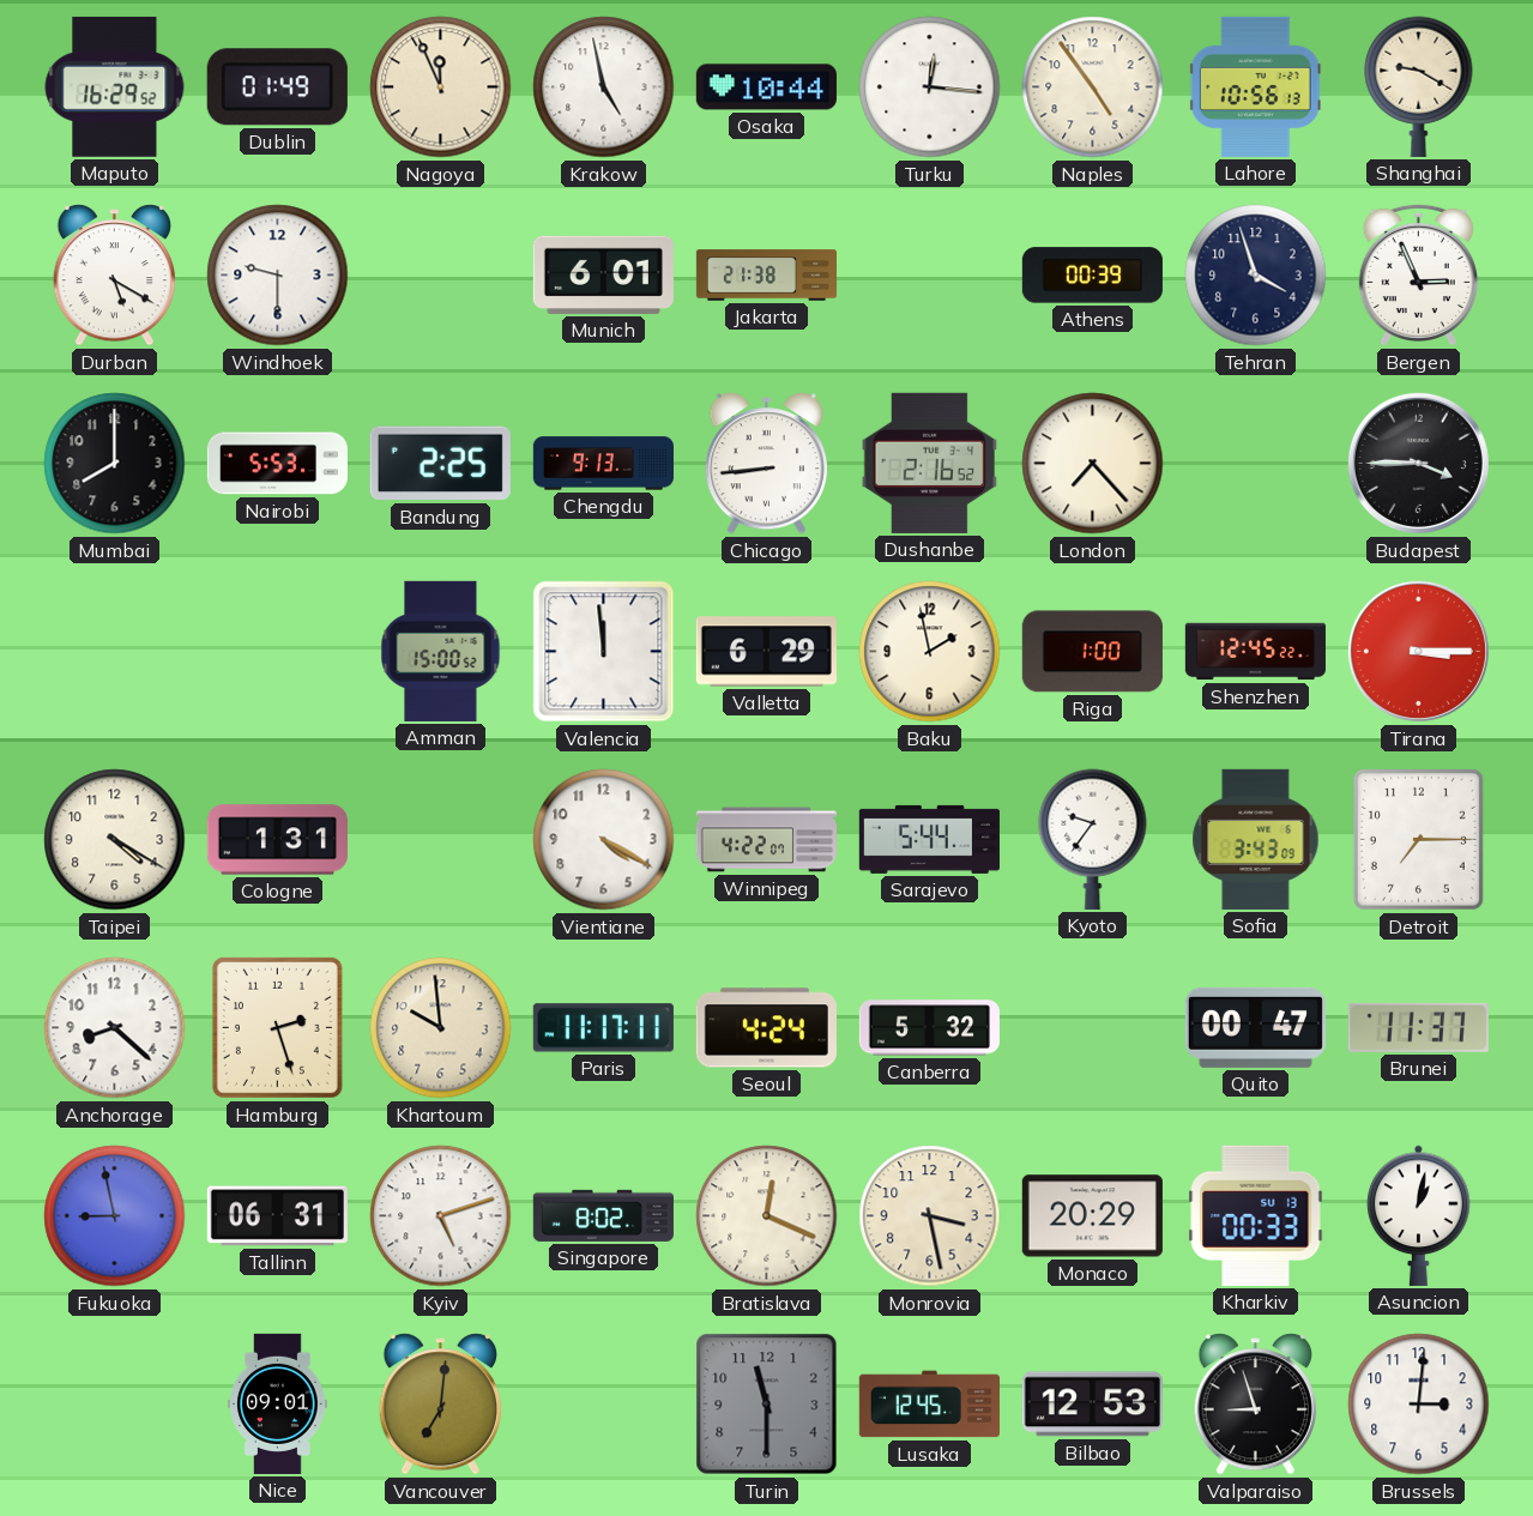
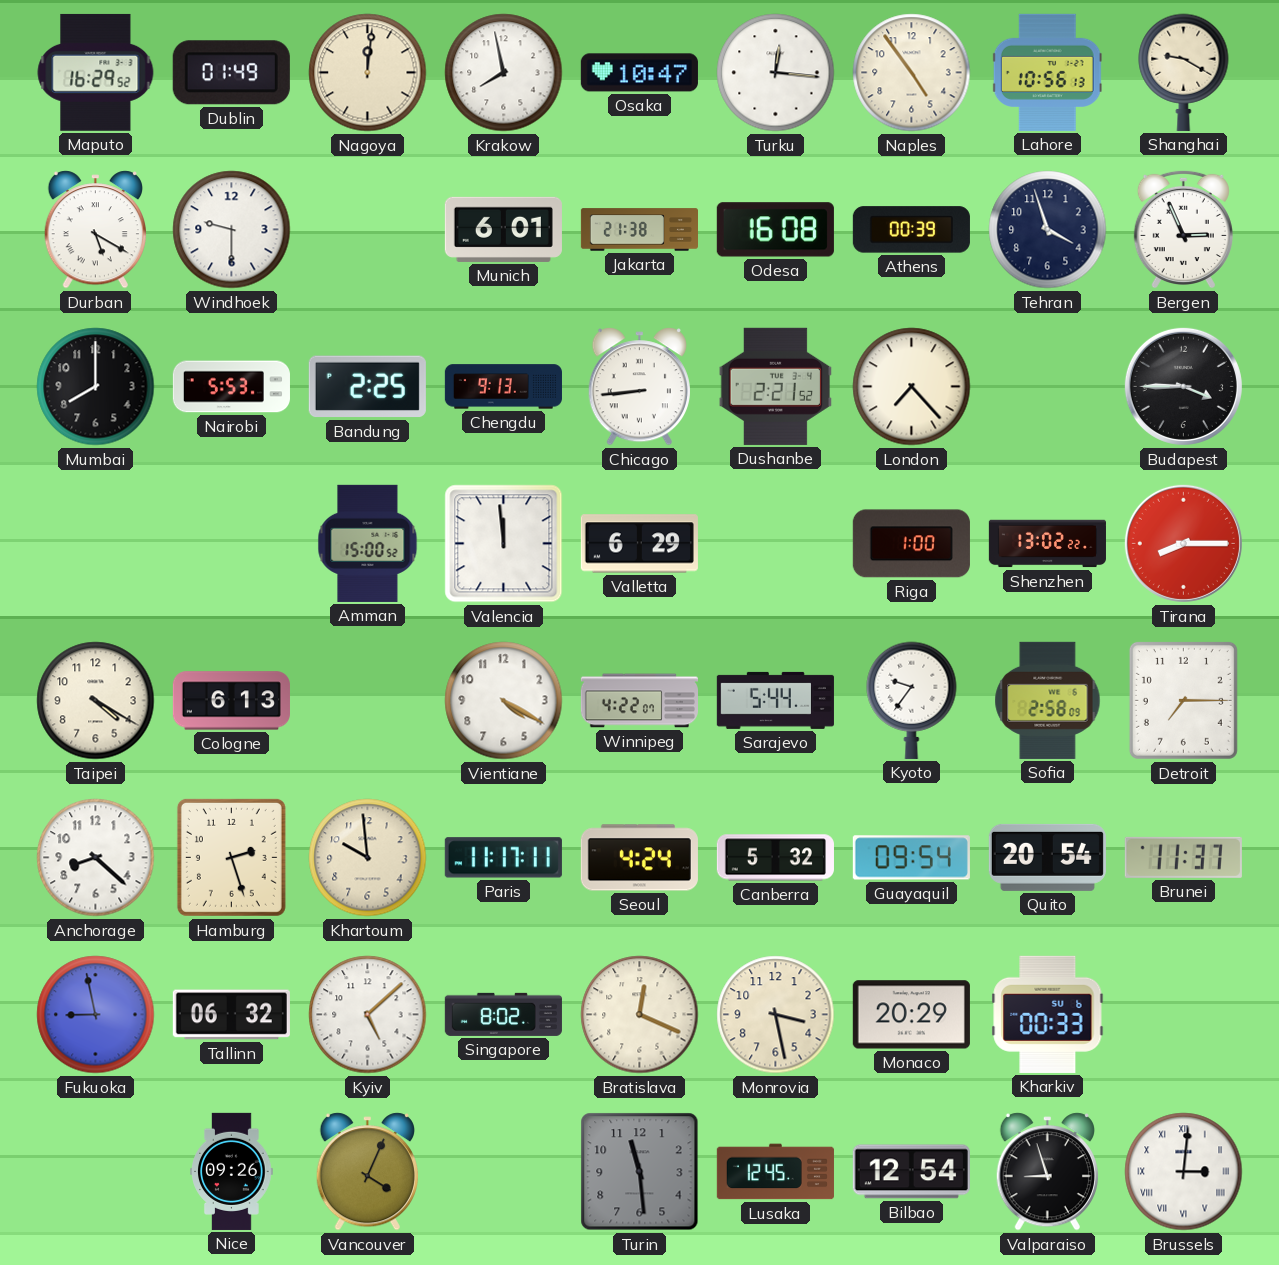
Nagoya: 11:56 -> 12:01 (368, 73)
Krakow: 4:58 -> 7:58 (504, 73)
Osaka: 10:44 -> 10:47 (639, 73)
Odesa: none -> 16:08 (775, 230)
Dushanbe: 2:16 -> 2:21 (776, 386)
Baku: 1:58 -> none (930, 652)
Shenzhen: 12:45 -> 13:02 (1047, 544)
Tirana: 3:15 -> 8:15 (1183, 543)
Cologne: 1:31 -> 6:13 (231, 701)
Sofia: 3:43 -> 2:58 (1048, 700)
Guayaquil: none -> 09:54 (911, 858)
Quito: 00:47 -> 20:54 (1047, 857)
Tallinn: 06:31 -> 06:32 (231, 1015)
Kyiv: 5:12 -> 5:08 (368, 1015)
Kharkiv date: SU 13 -> SU 6 (1048, 1014)
Asuncion: 1:02 -> none (1419, 1215)
Nice: 09:01 -> 09:26 (232, 1171)
Vancouver: 7:01 -> 4:04 (367, 1172)
Turin: 11:30 -> 11:29 (640, 1172)
Bilbao: 12:53 -> 12:54 (911, 1172)
Brussels numerals: Arabic -> Roman (1184, 1172)
